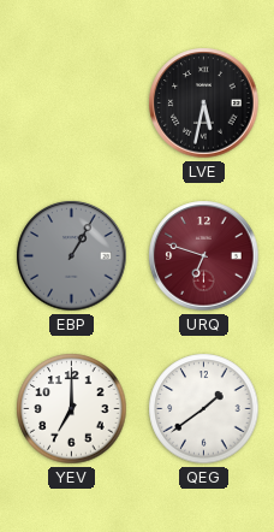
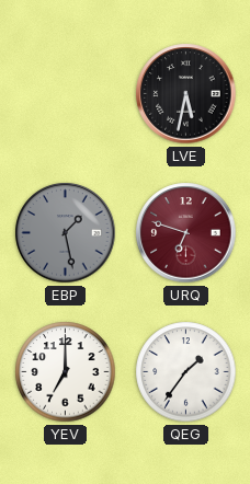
EBP: 1:05 -> 1:28 (66, 233)
QEG: 1:39 -> 1:36 (186, 372)
